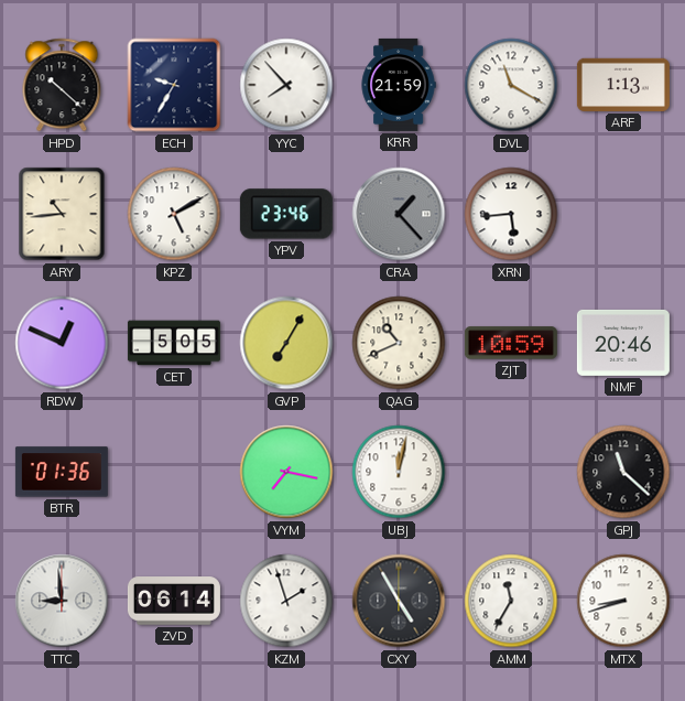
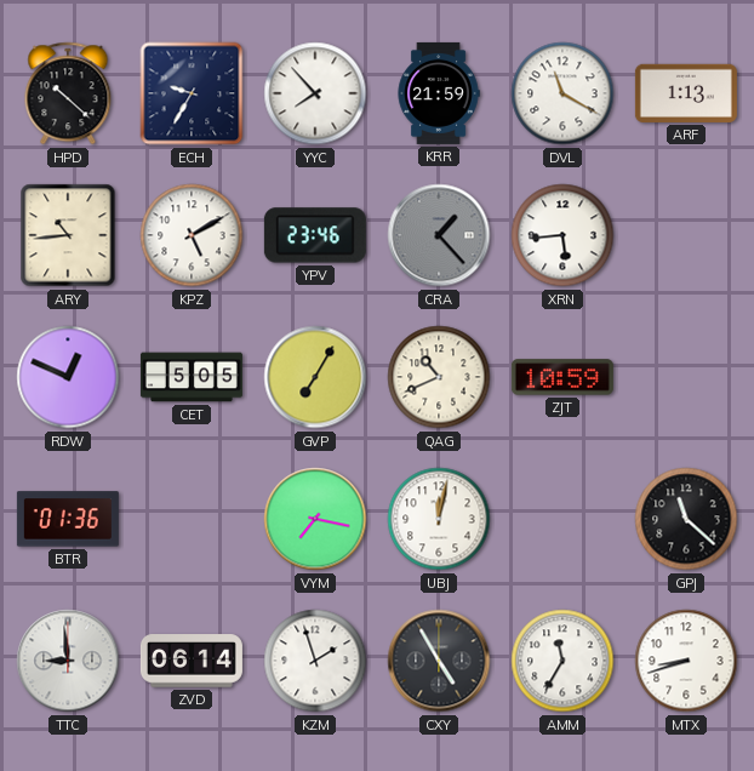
NMF: 20:46 -> none (623, 343)
